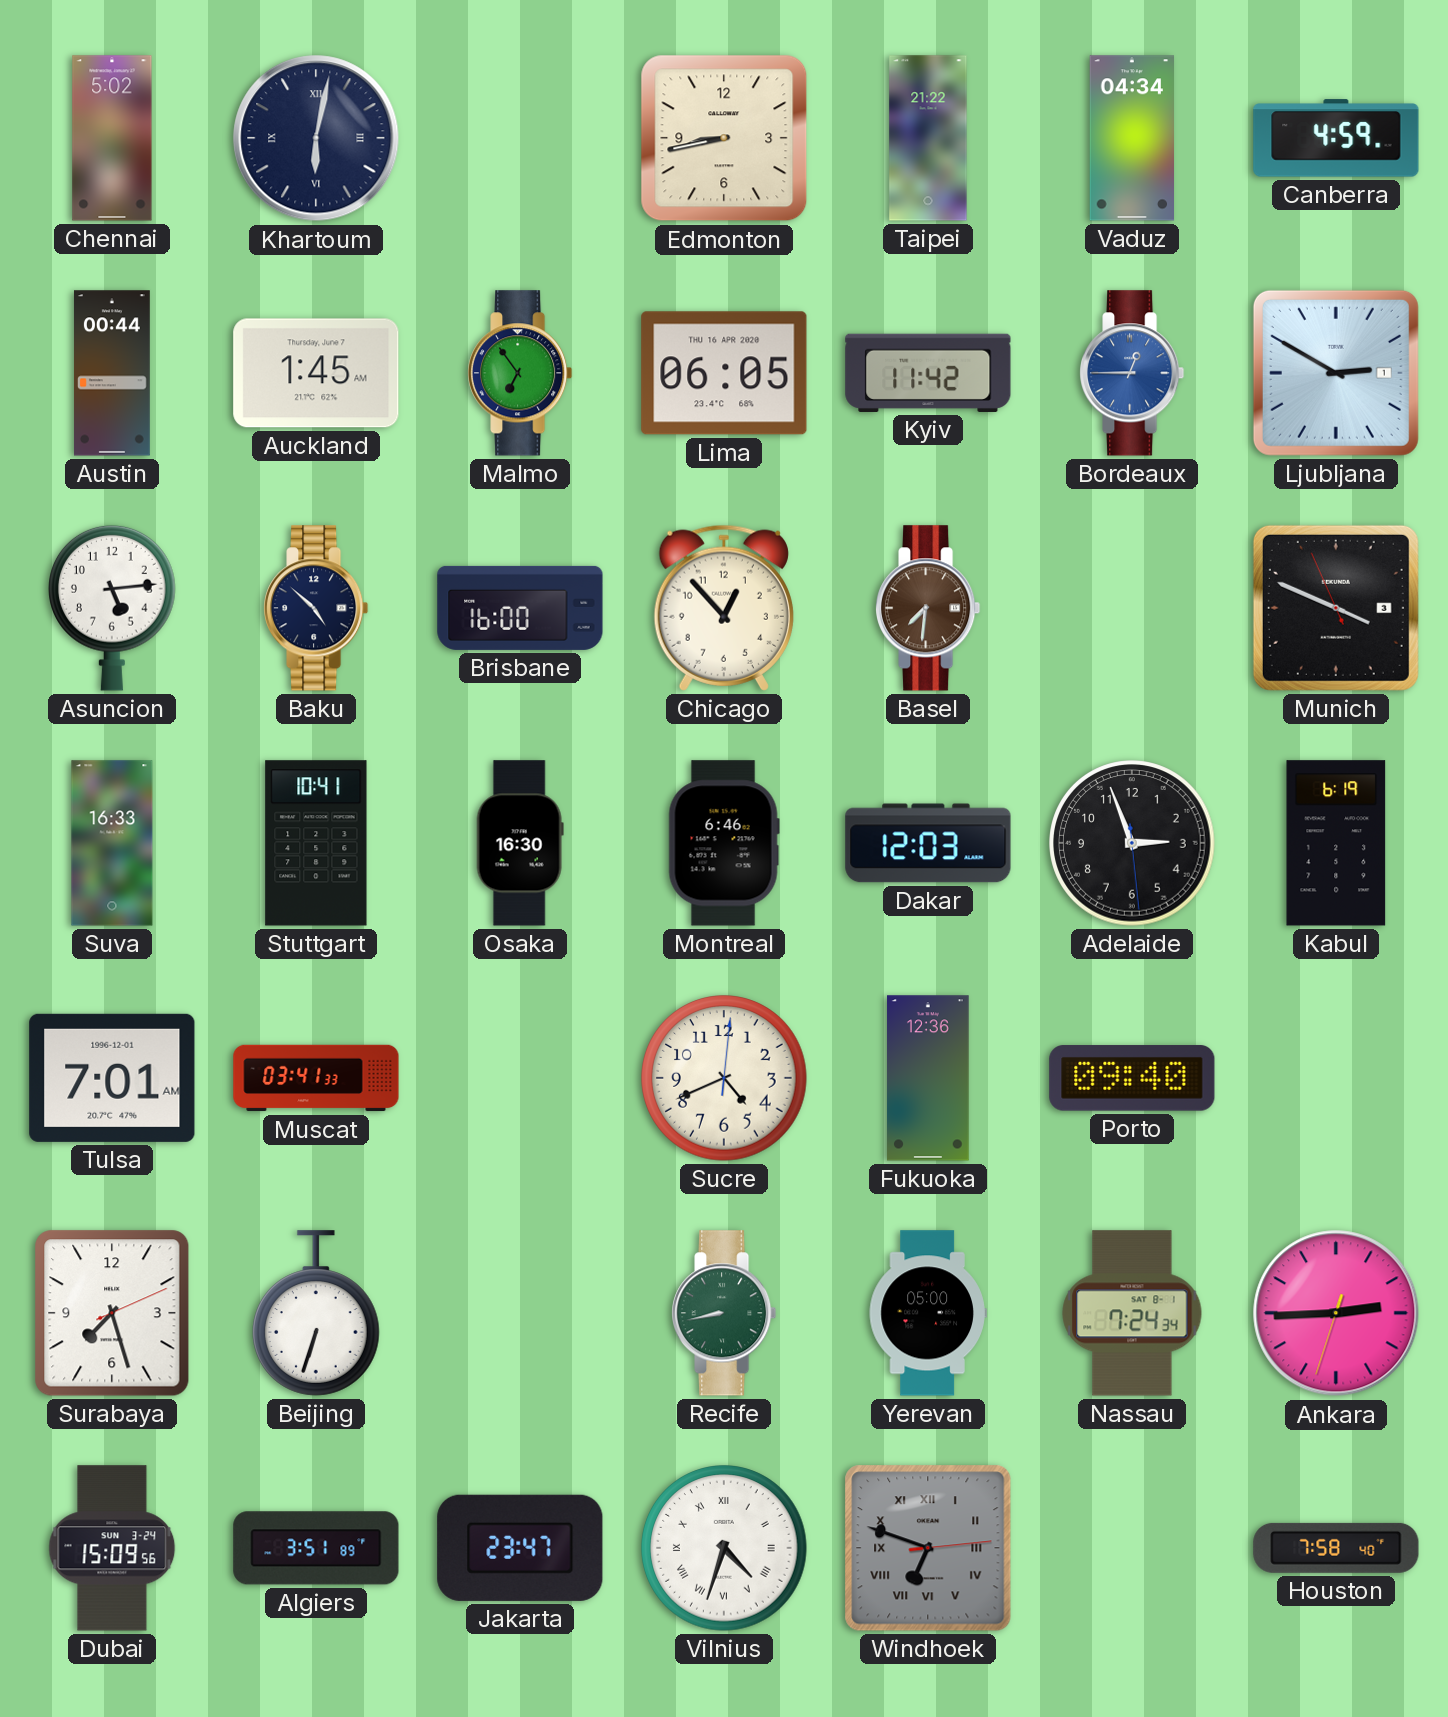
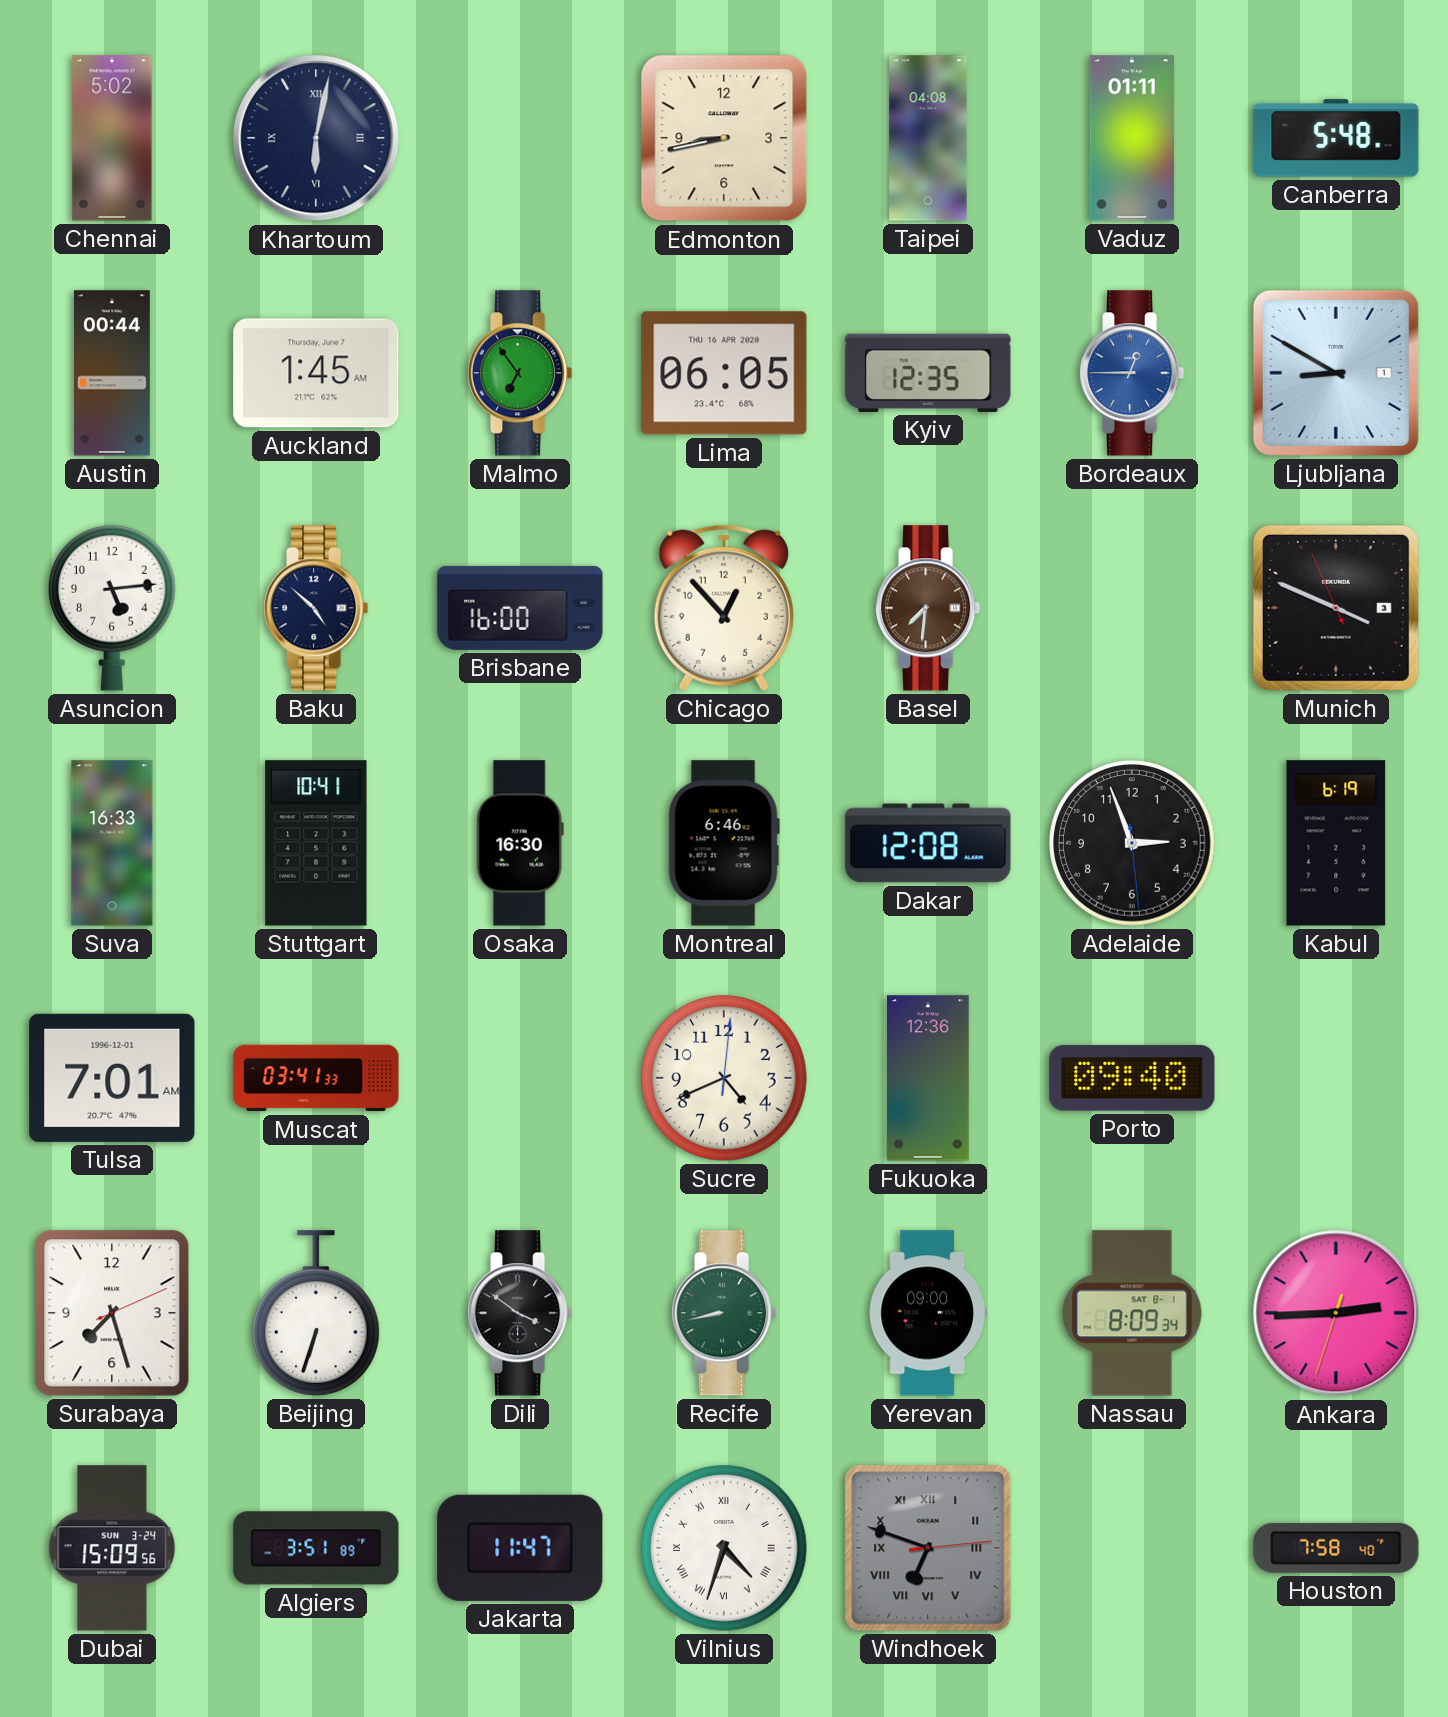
Taipei: 21:22 -> 04:08 (928, 138)
Vaduz: 04:34 -> 01:11 (1132, 138)
Canberra: 4:59 -> 5:48 (1336, 138)
Kyiv: 11:42 -> 12:35 (928, 373)
Ljubljana: 2:50 -> 8:50 (1336, 373)
Dakar: 12:03 -> 12:08 (928, 843)
Dili: none -> 3:51 (521, 1313)
Yerevan: 05:00 -> 09:00 (928, 1313)
Nassau: 7:24 -> 8:09 (1132, 1313)
Jakarta: 23:47 -> 11:47 (520, 1548)
